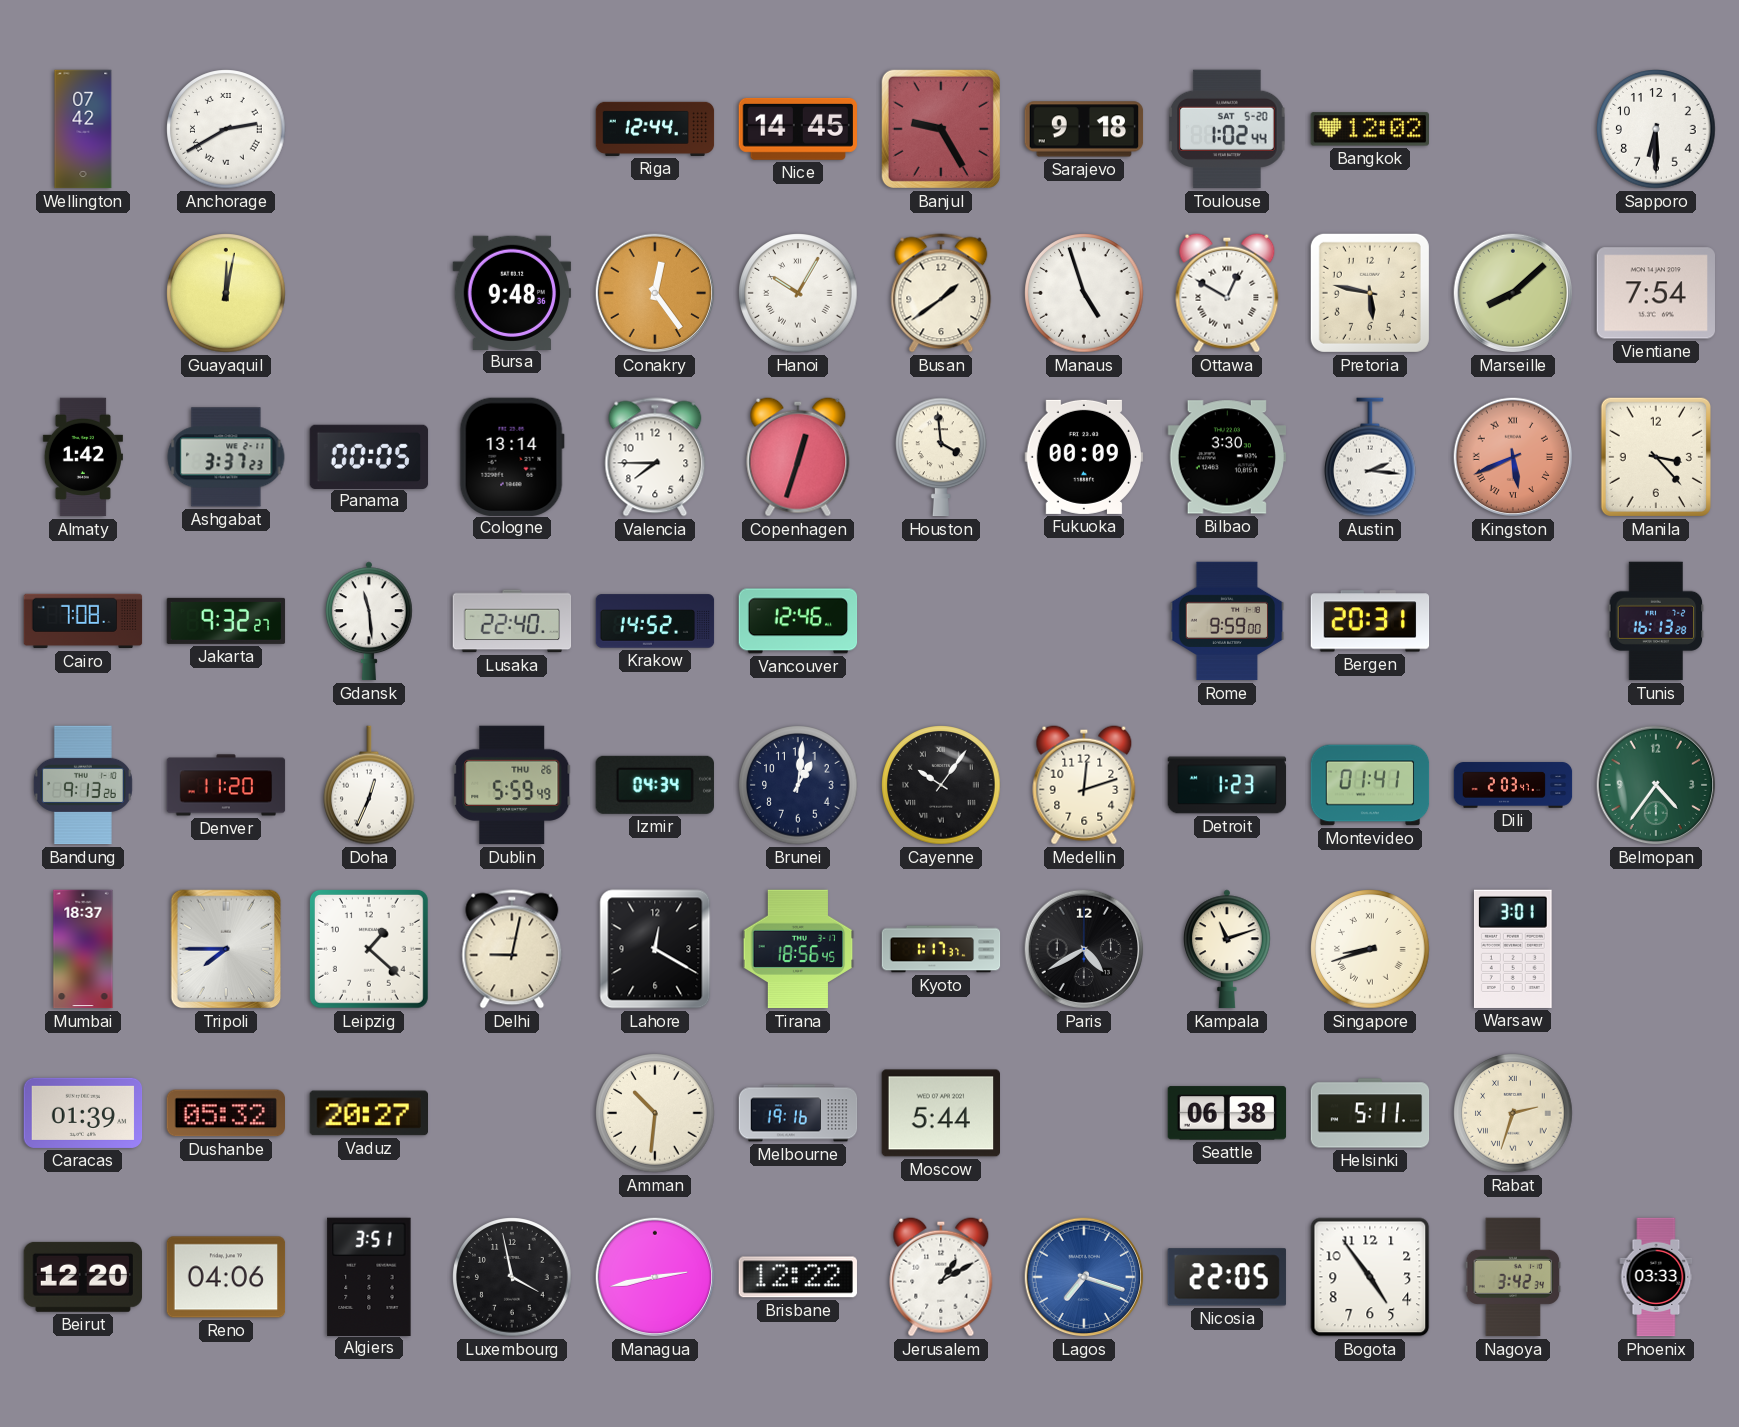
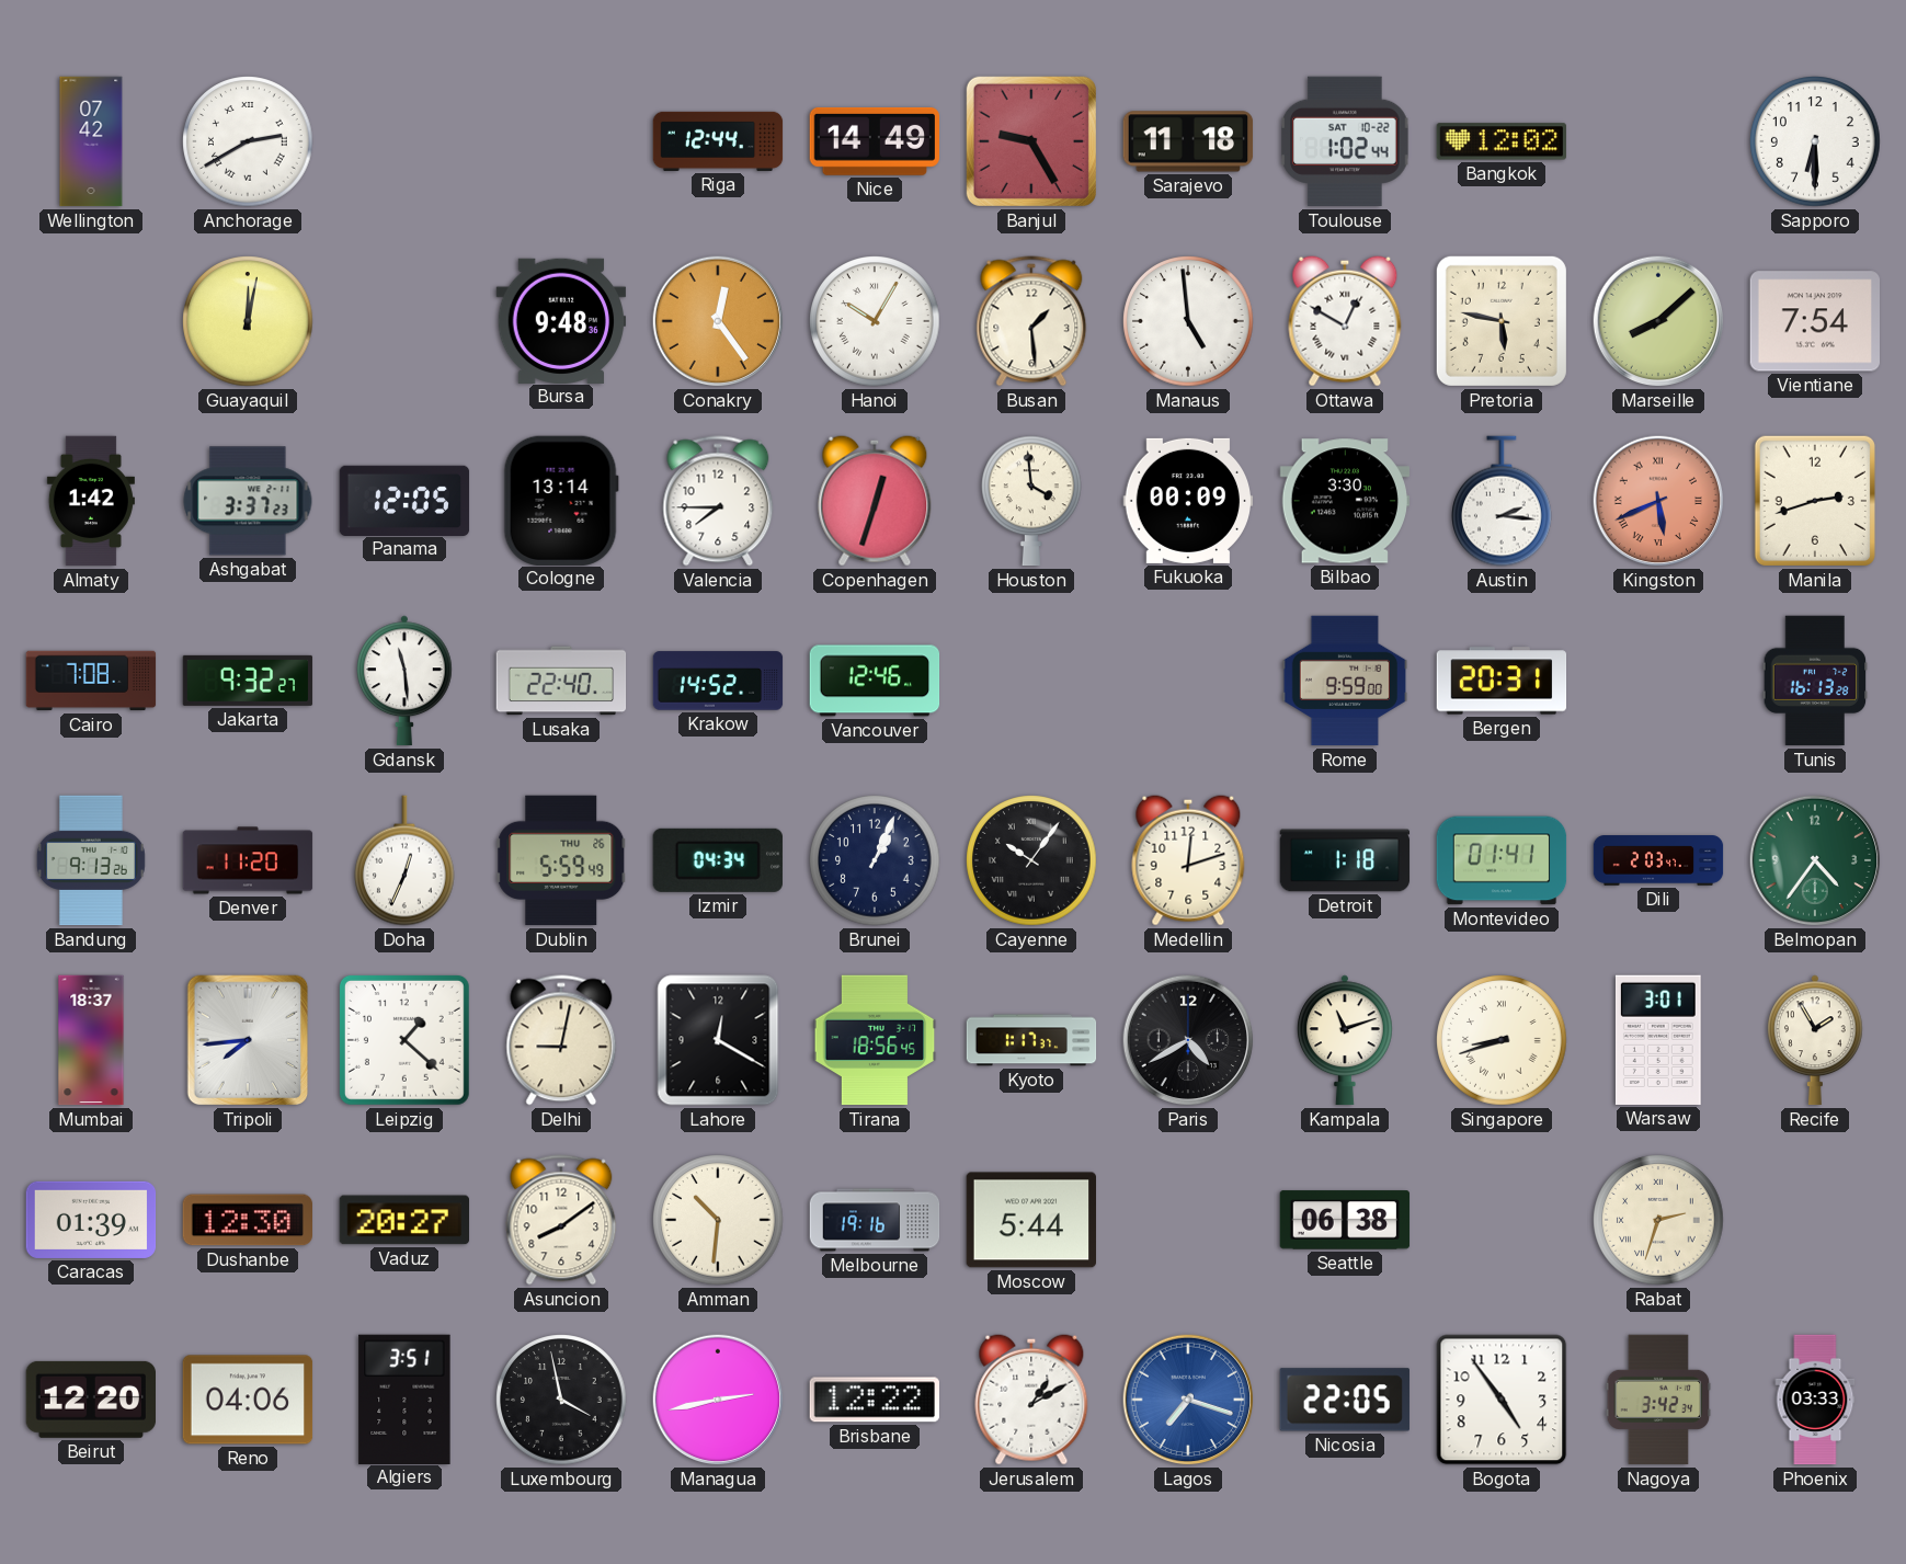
Nice: 14:45 -> 14:49 (875, 141)
Sarajevo: 9:18 -> 11:18 (1188, 141)
Toulouse date: SAT 5-20 -> SAT 10-22 (1345, 141)
Busan: 1:39 -> 1:29 (1031, 321)
Manaus: 4:57 -> 4:59 (1188, 321)
Panama: 00:05 -> 12:05 (404, 500)
Manila: 3:23 -> 2:42 (1815, 501)
Brunei: 1:01 -> 1:04 (875, 860)
Detroit: 1:23 -> 1:18 (1345, 860)
Tripoli: 7:45 -> 7:44 (248, 1040)
Recife: none -> 1:55 (1816, 1040)
Dushanbe: 05:32 -> 12:30 (247, 1220)
Asuncion: none -> 8:09 (561, 1220)
Helsinki: 5:11 -> none (1370, 1113)
